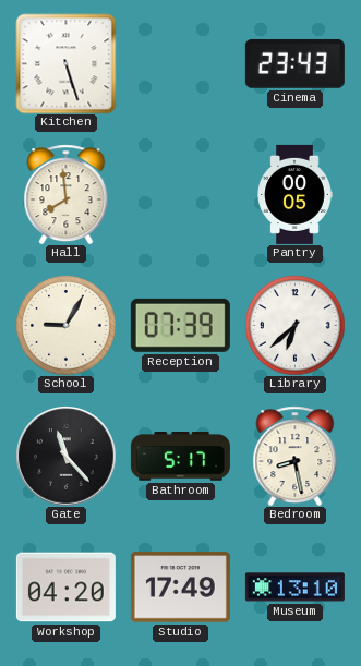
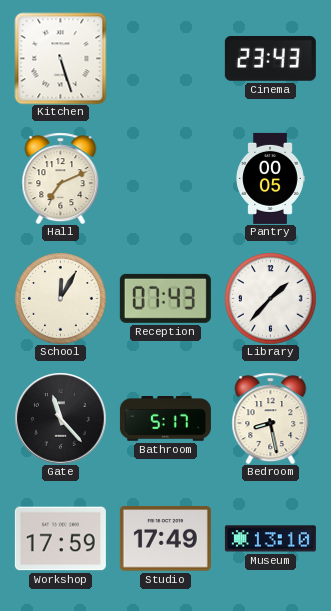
Hall: 7:59 -> 7:11 (61, 178)
School: 9:05 -> 12:05 (60, 298)
Reception: 07:39 -> 07:43 (165, 298)
Library: 6:38 -> 1:37 (270, 298)
Workshop: 04:20 -> 17:59 (60, 539)
